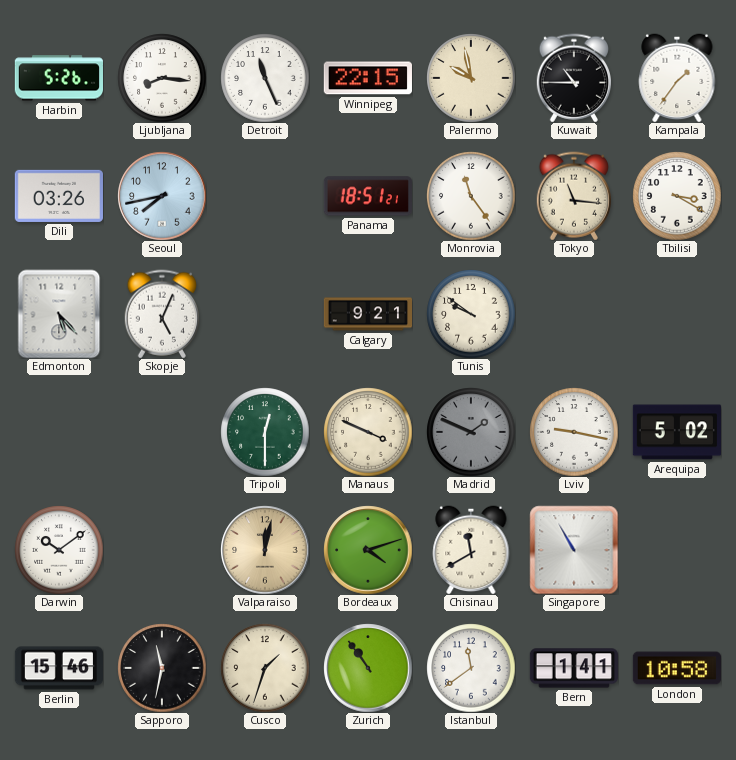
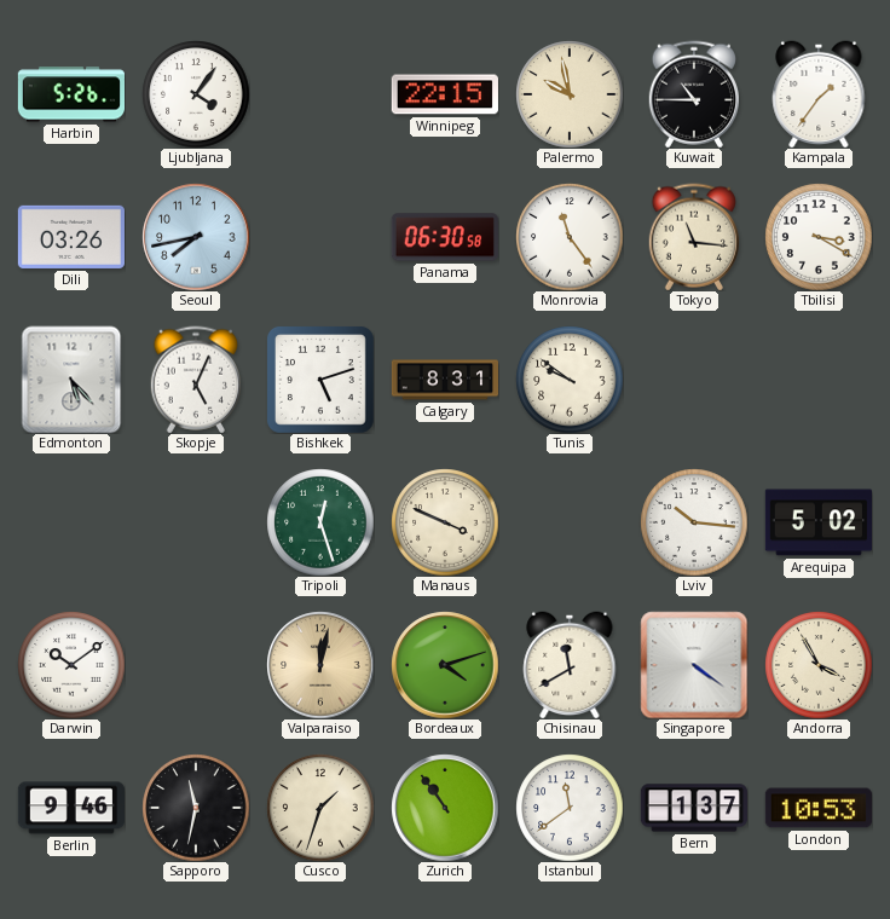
Ljubljana: 8:16 -> 4:06 (196, 94)
Detroit: 11:26 -> none (265, 78)
Panama: 18:51 -> 06:30 (445, 237)
Bishkek: none -> 5:12 (320, 380)
Calgary: 9:21 -> 8:31 (444, 380)
Tripoli: 12:30 -> 12:27 (320, 522)
Madrid: 1:49 -> none (471, 432)
Lviv: 9:17 -> 10:16 (694, 522)
Singapore: 10:55 -> 4:21 (694, 665)
Andorra: none -> 3:55 (819, 665)
Berlin: 15:46 -> 9:46 (70, 808)
Bern: 1:41 -> 1:37 (693, 808)
London: 10:58 -> 10:53 (817, 808)
